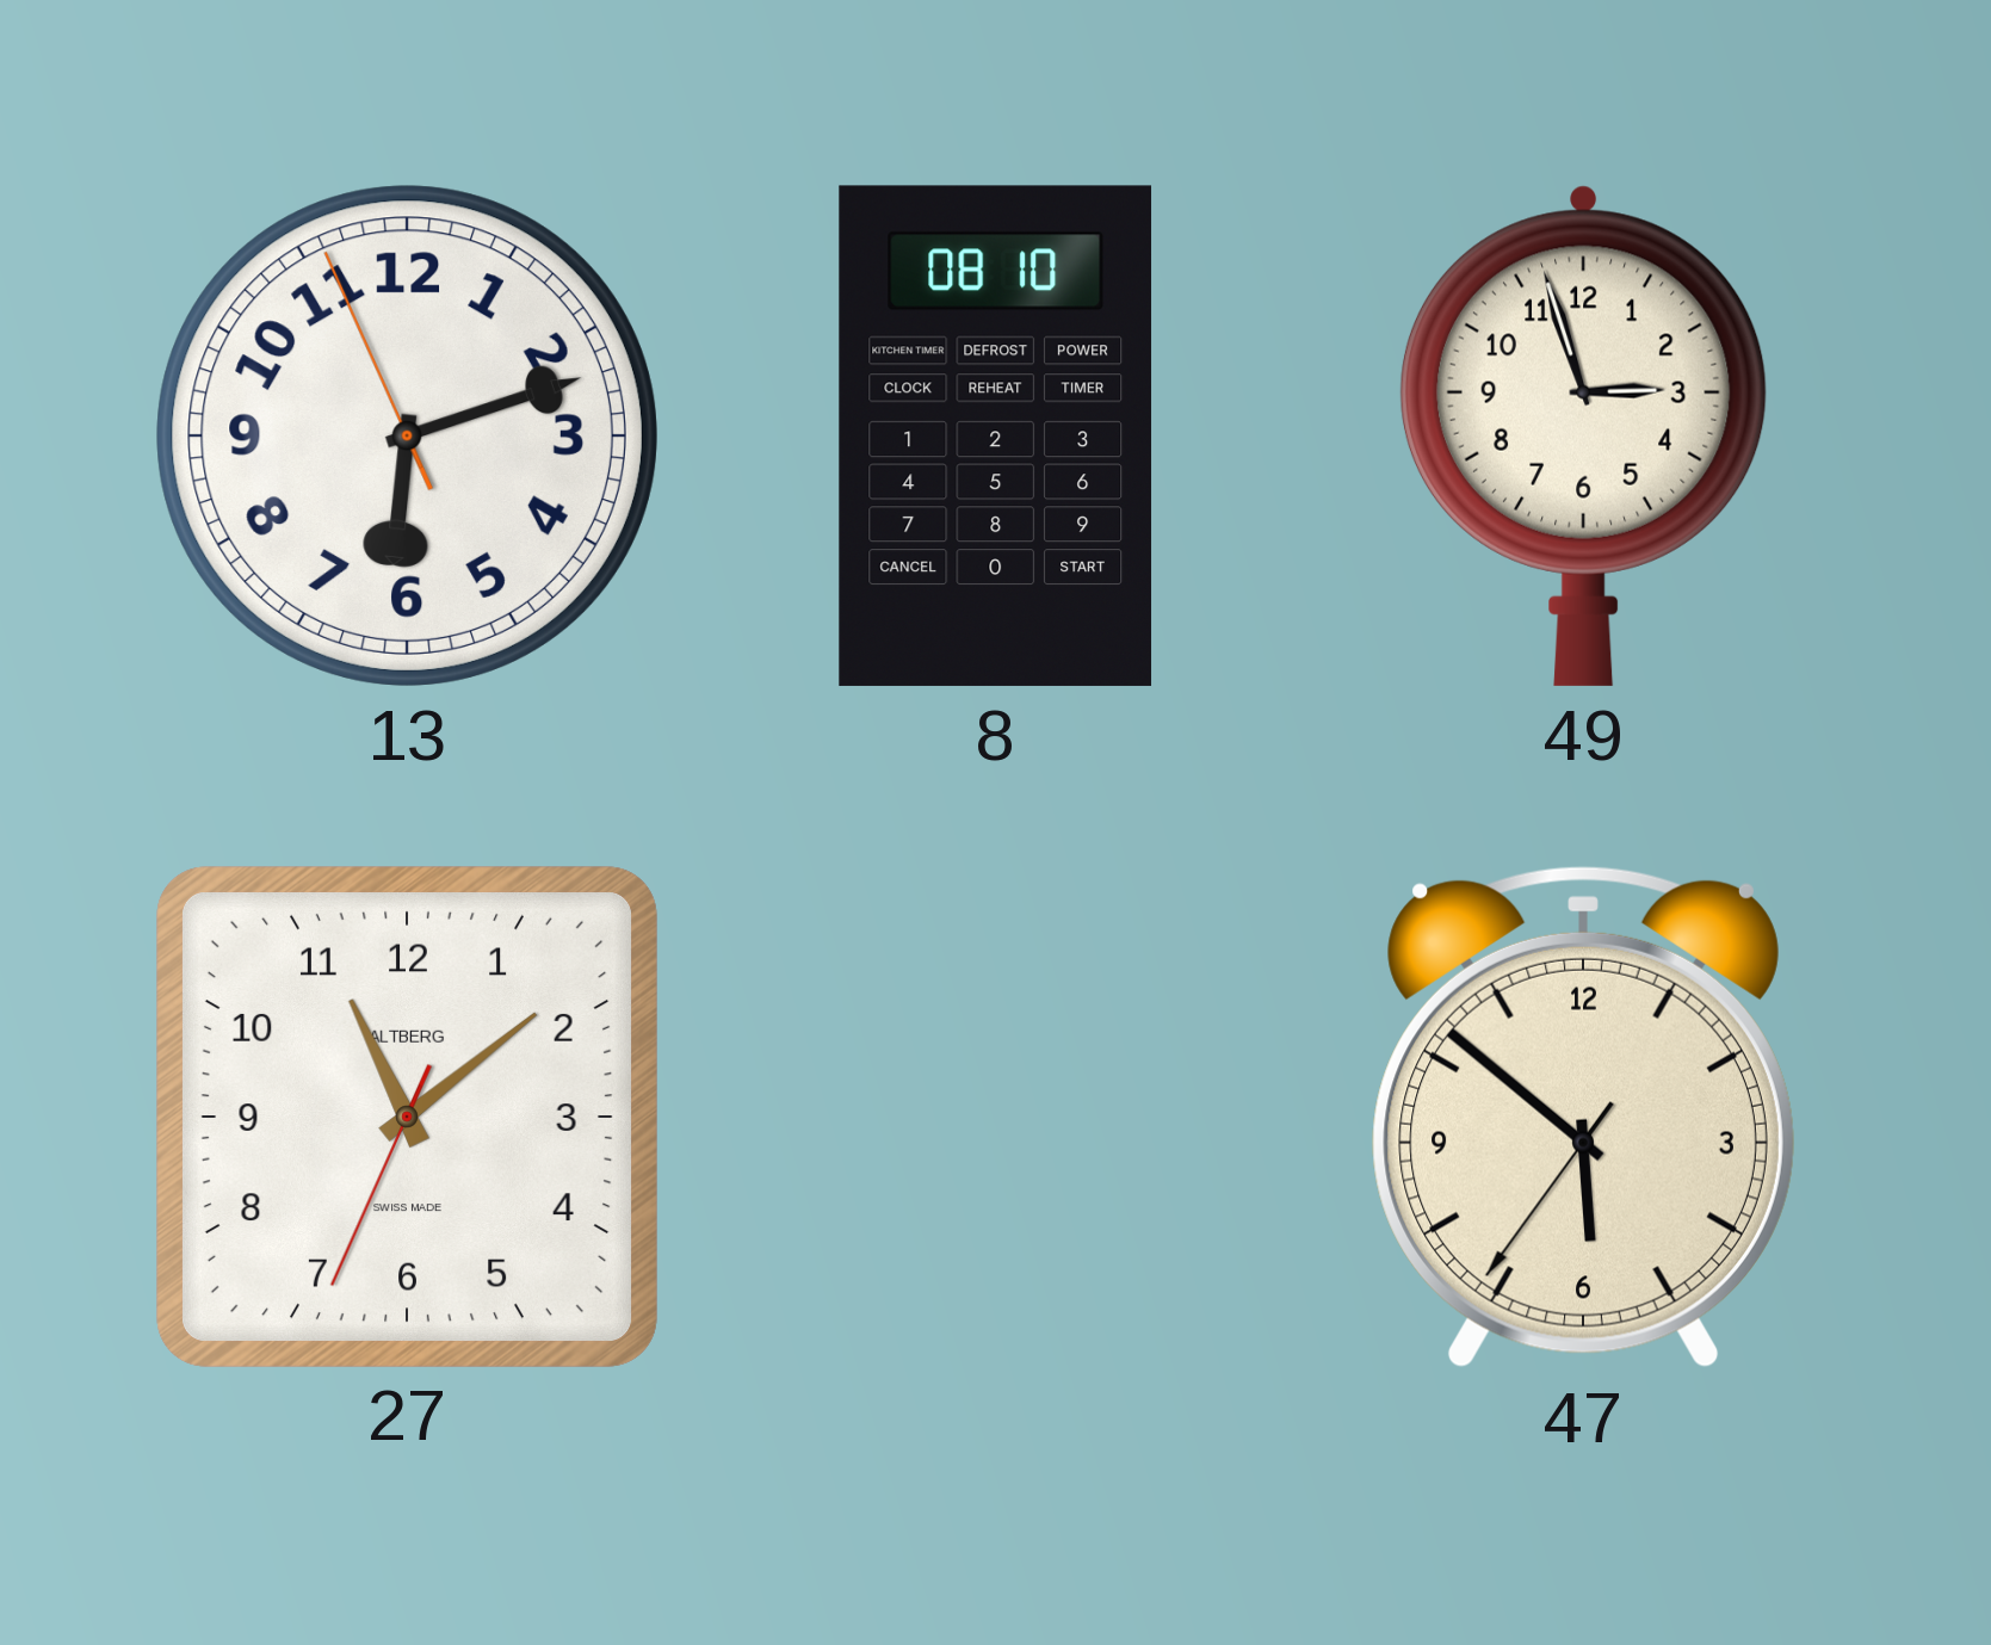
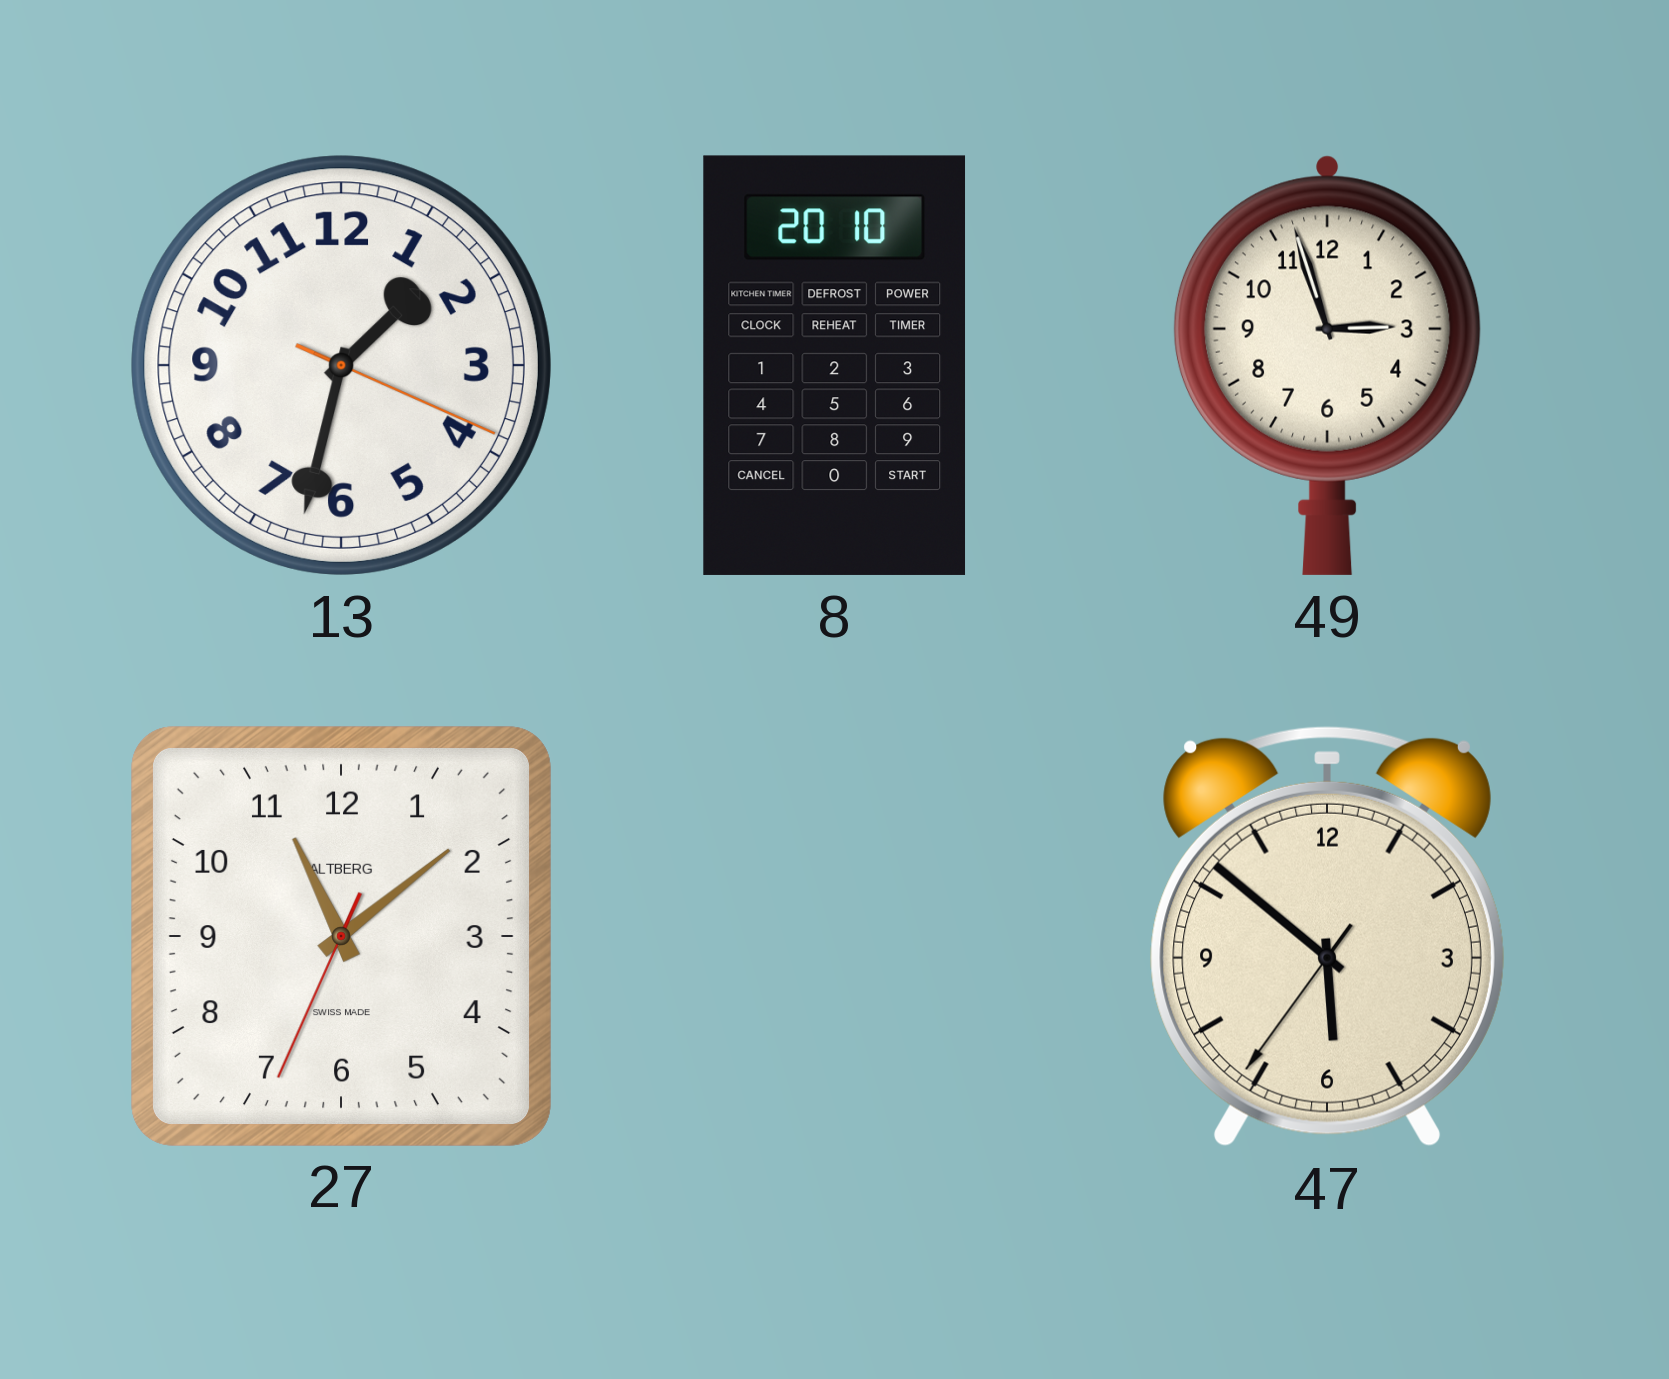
13: 6:11 -> 1:32 (341, 365)
8: 08:10 -> 20:10 (835, 365)
